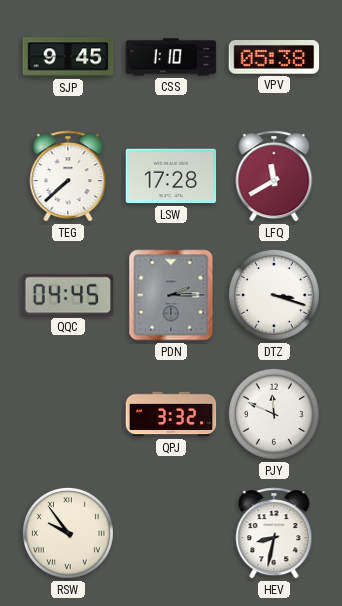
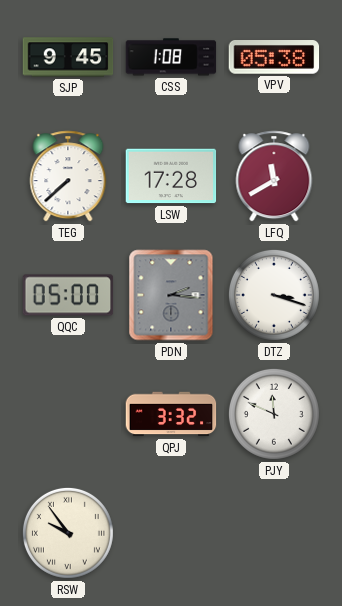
CSS: 1:10 -> 1:08 (171, 57)
QQC: 04:45 -> 05:00 (68, 295)
PDN: 2:15 -> 2:16 (171, 295)
HEV: 8:32 -> none (274, 533)
